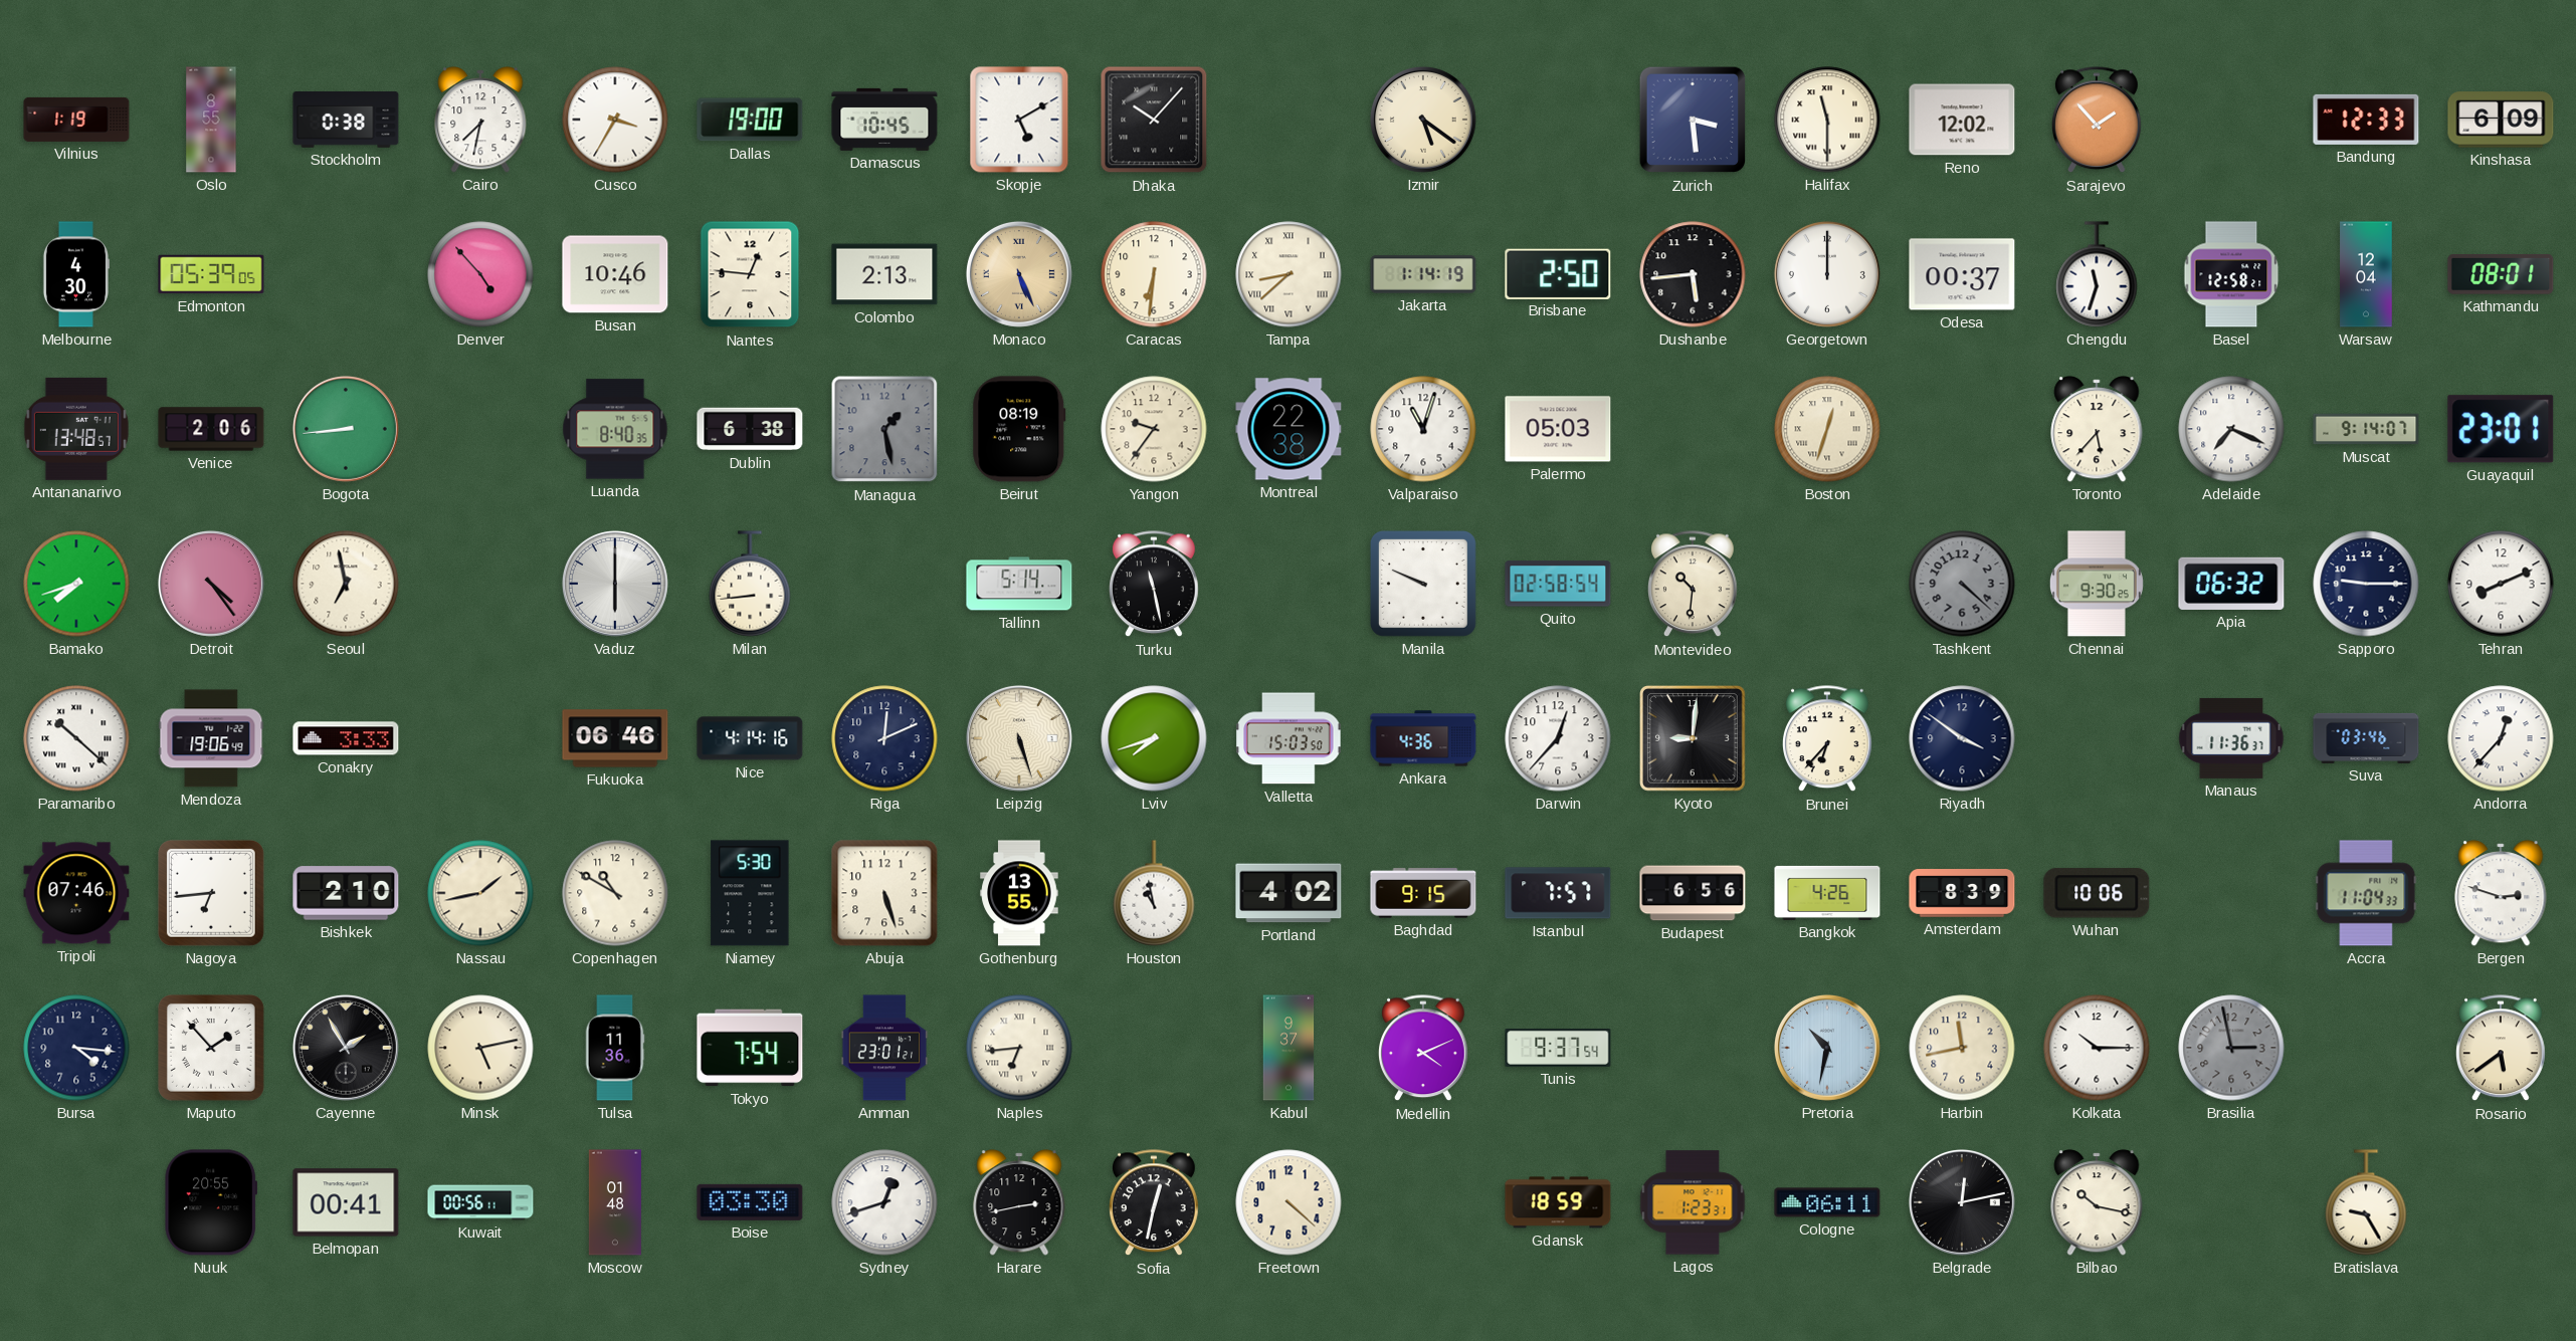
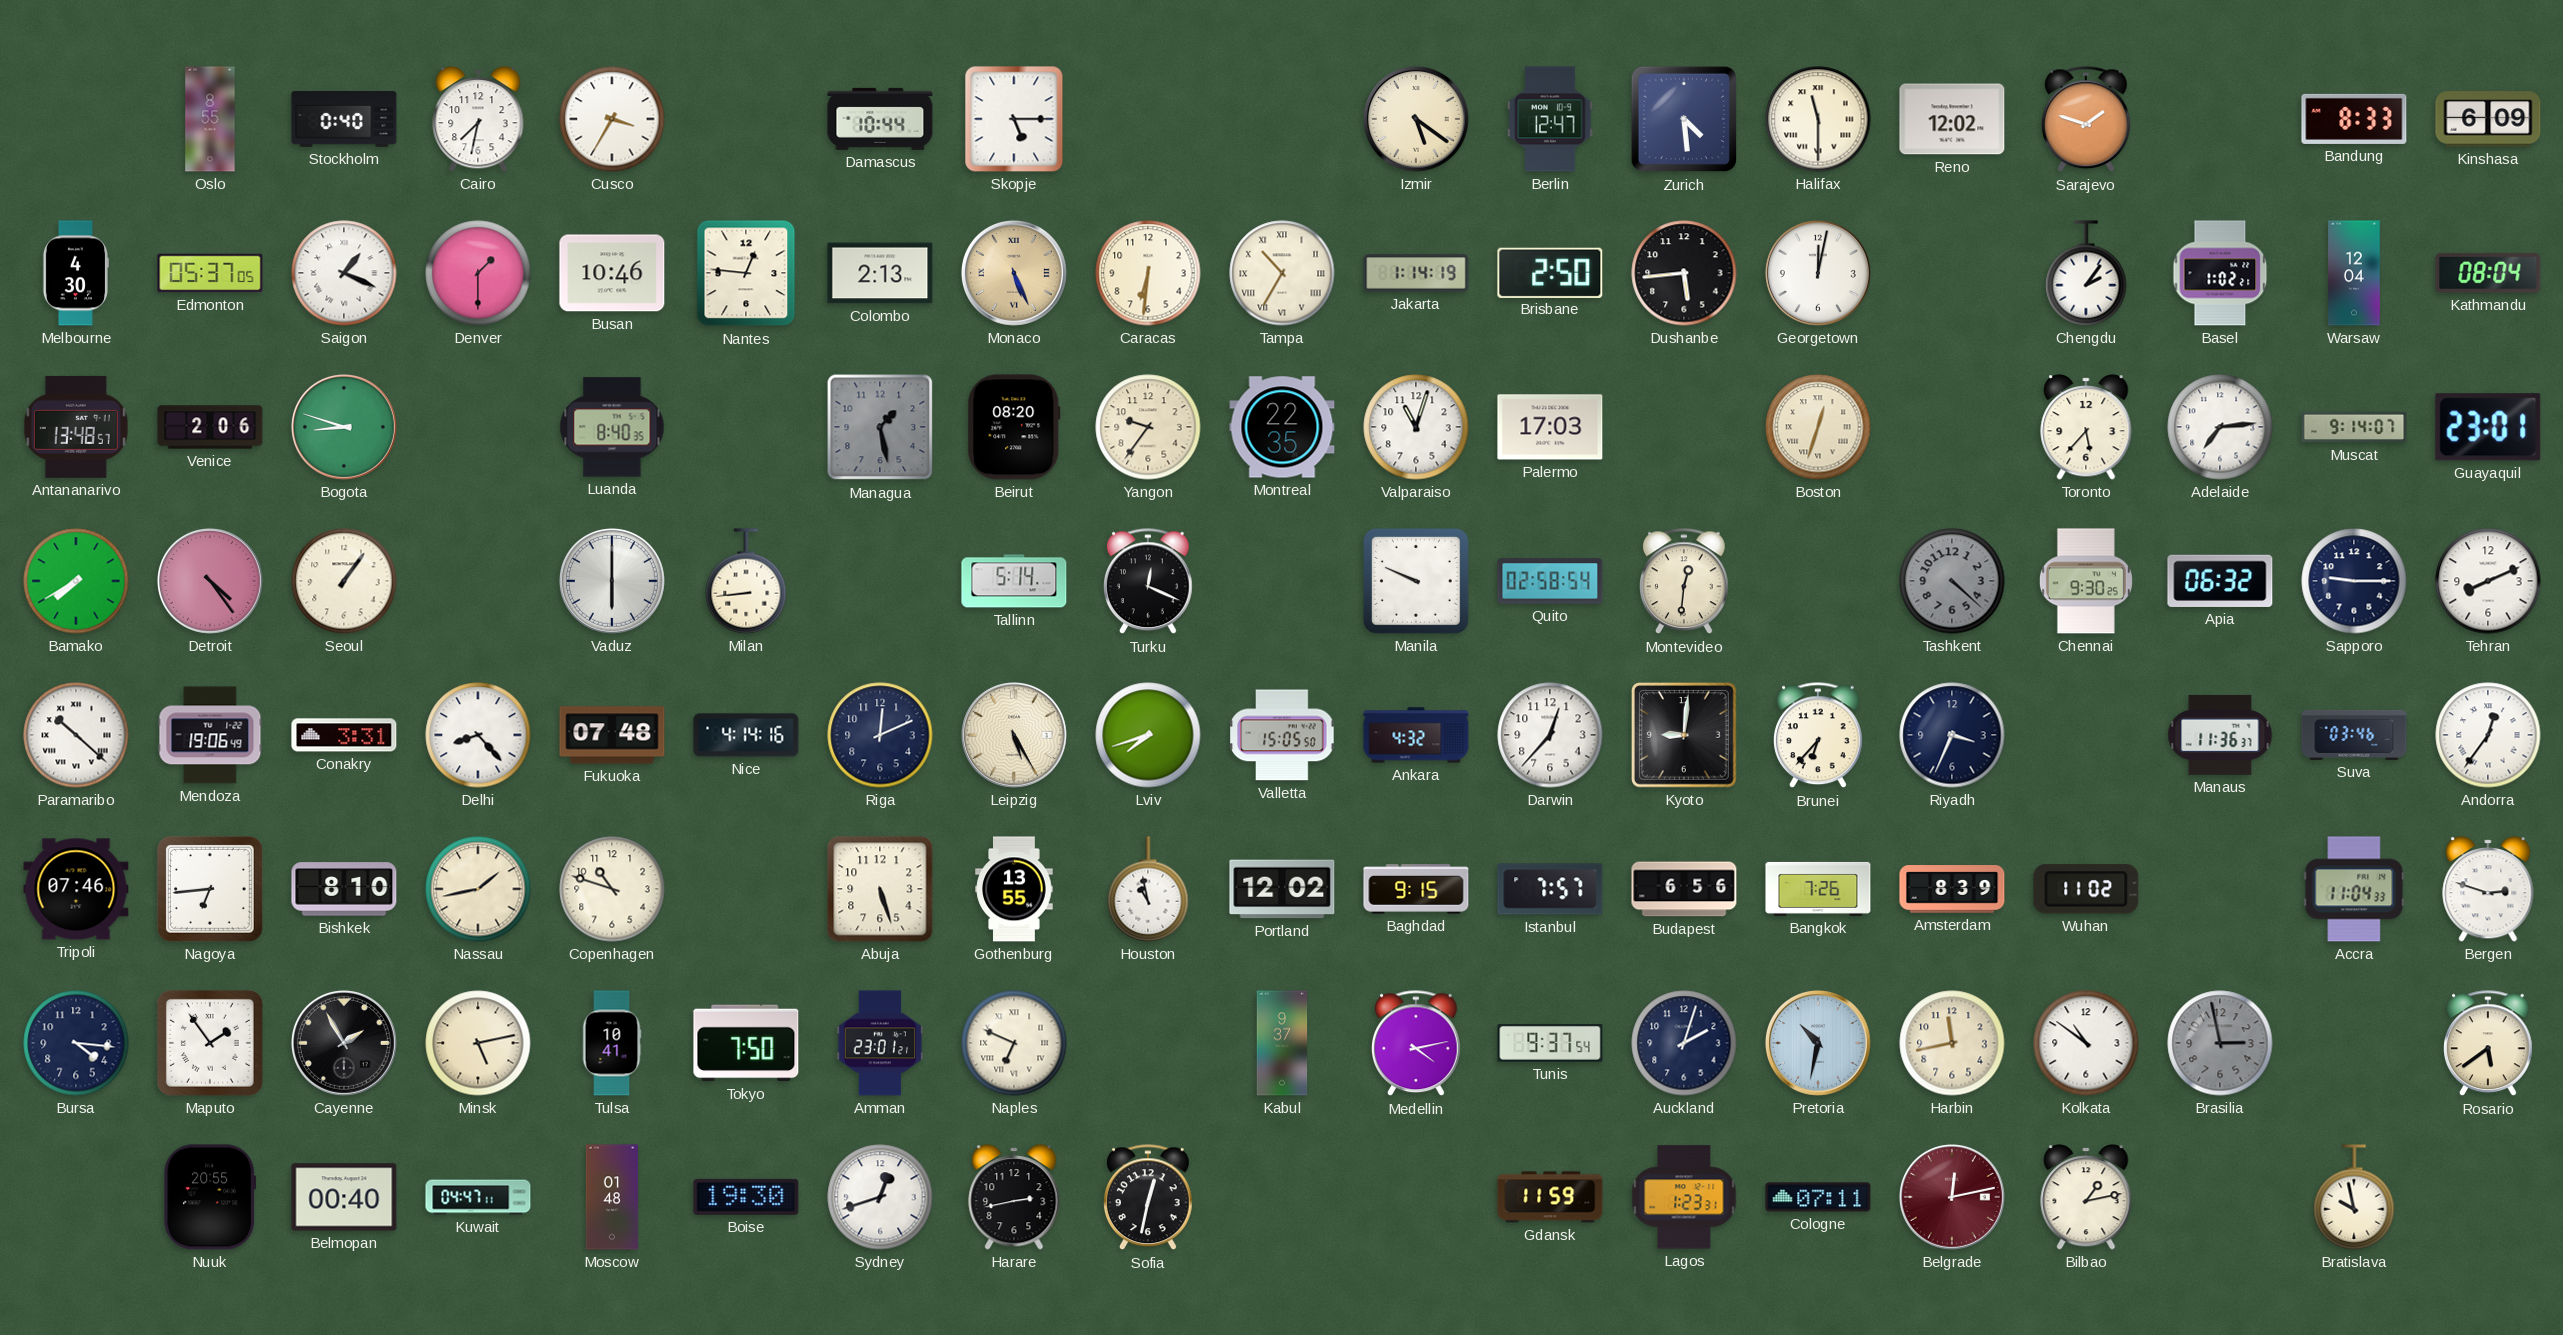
Vilnius: 1:19 -> none (76, 120)
Stockholm: 0:38 -> 0:40 (344, 120)
Dallas: 19:00 -> none (750, 120)
Damascus: 10:45 -> 10:44 (880, 119)
Skopje: 5:10 -> 5:15 (1014, 119)
Dhaka: 10:07 -> none (1154, 120)
Berlin: none -> 12:47 (1550, 119)
Zurich: 3:29 -> 4:29 (1684, 119)
Sarajevo: 1:53 -> 1:48 (2087, 120)
Bandung: 12:33 -> 8:33 (2354, 119)
Edmonton: 05:39 -> 05:37 (210, 273)
Saigon: none -> 1:19 (344, 273)
Denver: 4:53 -> 1:30 (478, 273)
Tampa: 8:38 -> 10:35 (1282, 273)
Georgetown: 12:00 -> 12:02 (1818, 273)
Odesa: 00:37 -> none (1962, 274)
Chengdu: 11:33 -> 2:06 (2086, 273)
Basel: 12:58 -> 1:02 (2220, 273)
Kathmandu: 08:01 -> 08:04 (2488, 273)
Bogota: 8:44 -> 8:48 (344, 427)
Dublin: 6:38 -> none (750, 429)
Beirut: 08:19 -> 08:20 (1014, 427)
Montreal: 22:38 -> 22:35 (1282, 427)
Palermo: 05:03 -> 17:03 (1550, 427)
Adelaide: 7:19 -> 7:14 (2220, 427)
Bamako: 7:42 -> 7:40 (76, 581)
Seoul: 6:58 -> 1:06 (344, 581)
Turku: 11:28 -> 12:19 (1149, 582)
Montevideo: 10:31 -> 12:31 (1685, 582)
Conakry: 3:33 -> 3:31 (344, 735)
Delhi: none -> 8:23 (478, 735)
Fukuoka: 06:46 -> 07:48 (612, 735)
Leipzig: 5:27 -> 5:25 (1014, 735)
Valletta: 15:03 -> 15:05 (1282, 735)
Ankara: 4:36 -> 4:32 (1416, 735)
Riyadh: 3:51 -> 3:34 (1952, 735)
Andorra: 12:37 -> 12:36 (2488, 735)
Bishkek: 2:10 -> 8:10 (344, 889)
Copenhagen: 10:50 -> 10:48 (612, 889)
Niamey: 5:30 -> none (750, 893)
Portland: 4:02 -> 12:02 (1282, 889)
Bangkok: 4:26 -> 7:26 (1818, 889)
Wuhan: 10:06 -> 11:02 (2086, 889)
Maputo: 1:53 -> 1:54 (210, 1043)
Tulsa: 11:36 -> 10:41 (612, 1043)
Tokyo: 7:54 -> 7:50 (746, 1043)
Naples: 6:44 -> 6:49 (1014, 1043)
Medellin: 4:11 -> 4:13 (1417, 1044)
Auckland: none -> 2:03 (1684, 1043)
Kolkata: 10:15 -> 10:51 (2086, 1043)
Belmopan: 00:41 -> 00:40 (344, 1197)
Kuwait: 00:56 -> 04:47 (478, 1197)
Boise: 03:30 -> 19:30 (746, 1197)
Freetown: 4:22 -> none (1289, 1202)
Gdansk: 18:59 -> 11:59 (1550, 1197)
Cologne: 06:11 -> 07:11 (1818, 1197)
Belgrade dial: black -> burgundy (1952, 1197)
Bilbao: 10:17 -> 1:13 (2086, 1197)
Bratislava: 9:25 -> 9:58 (2354, 1197)
